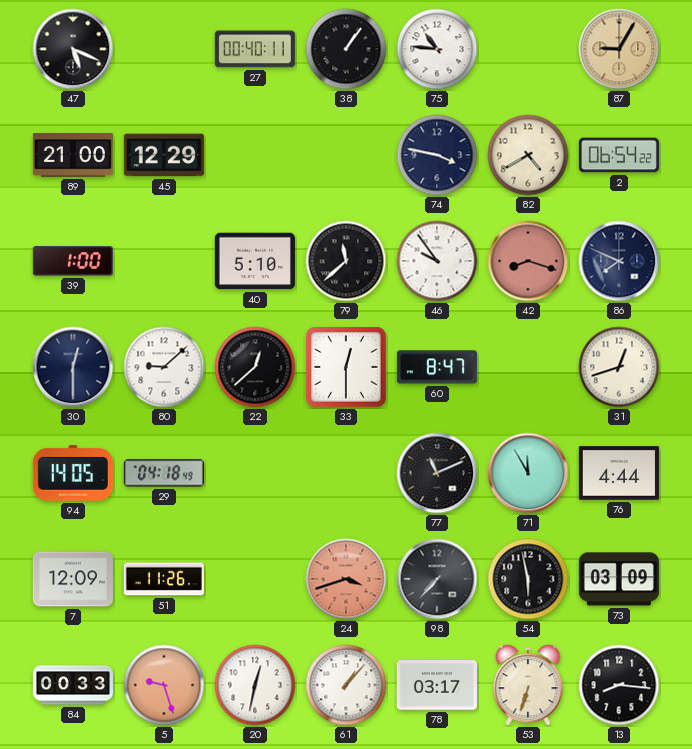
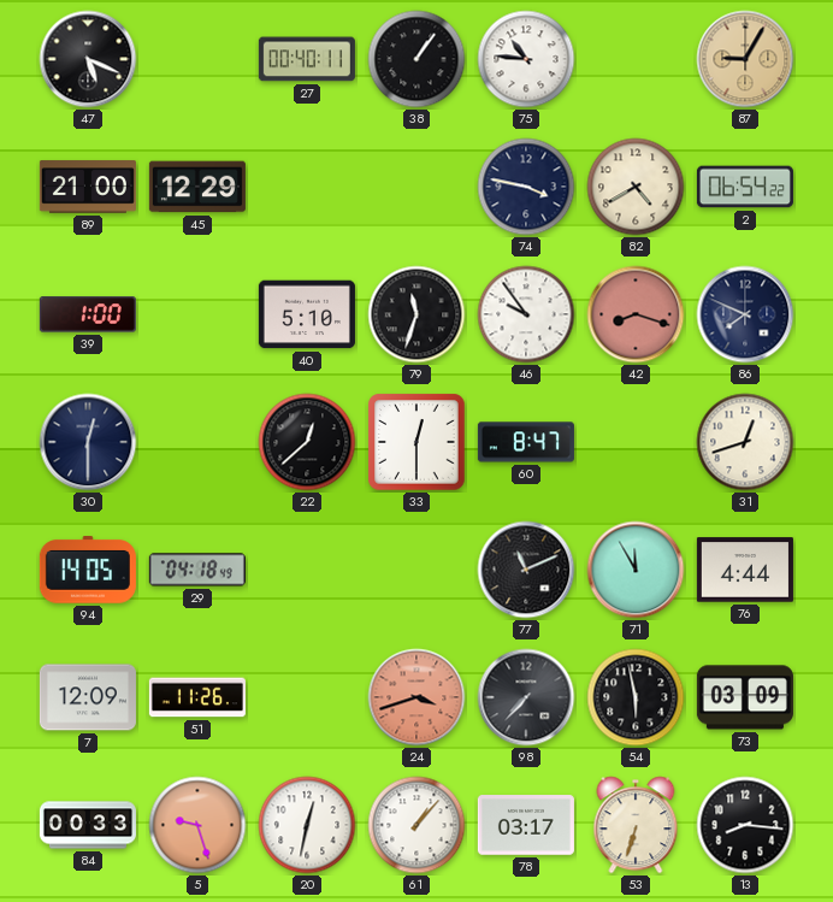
79: 11:38 -> 11:33 (416, 314)
80: 9:08 -> none (164, 367)
